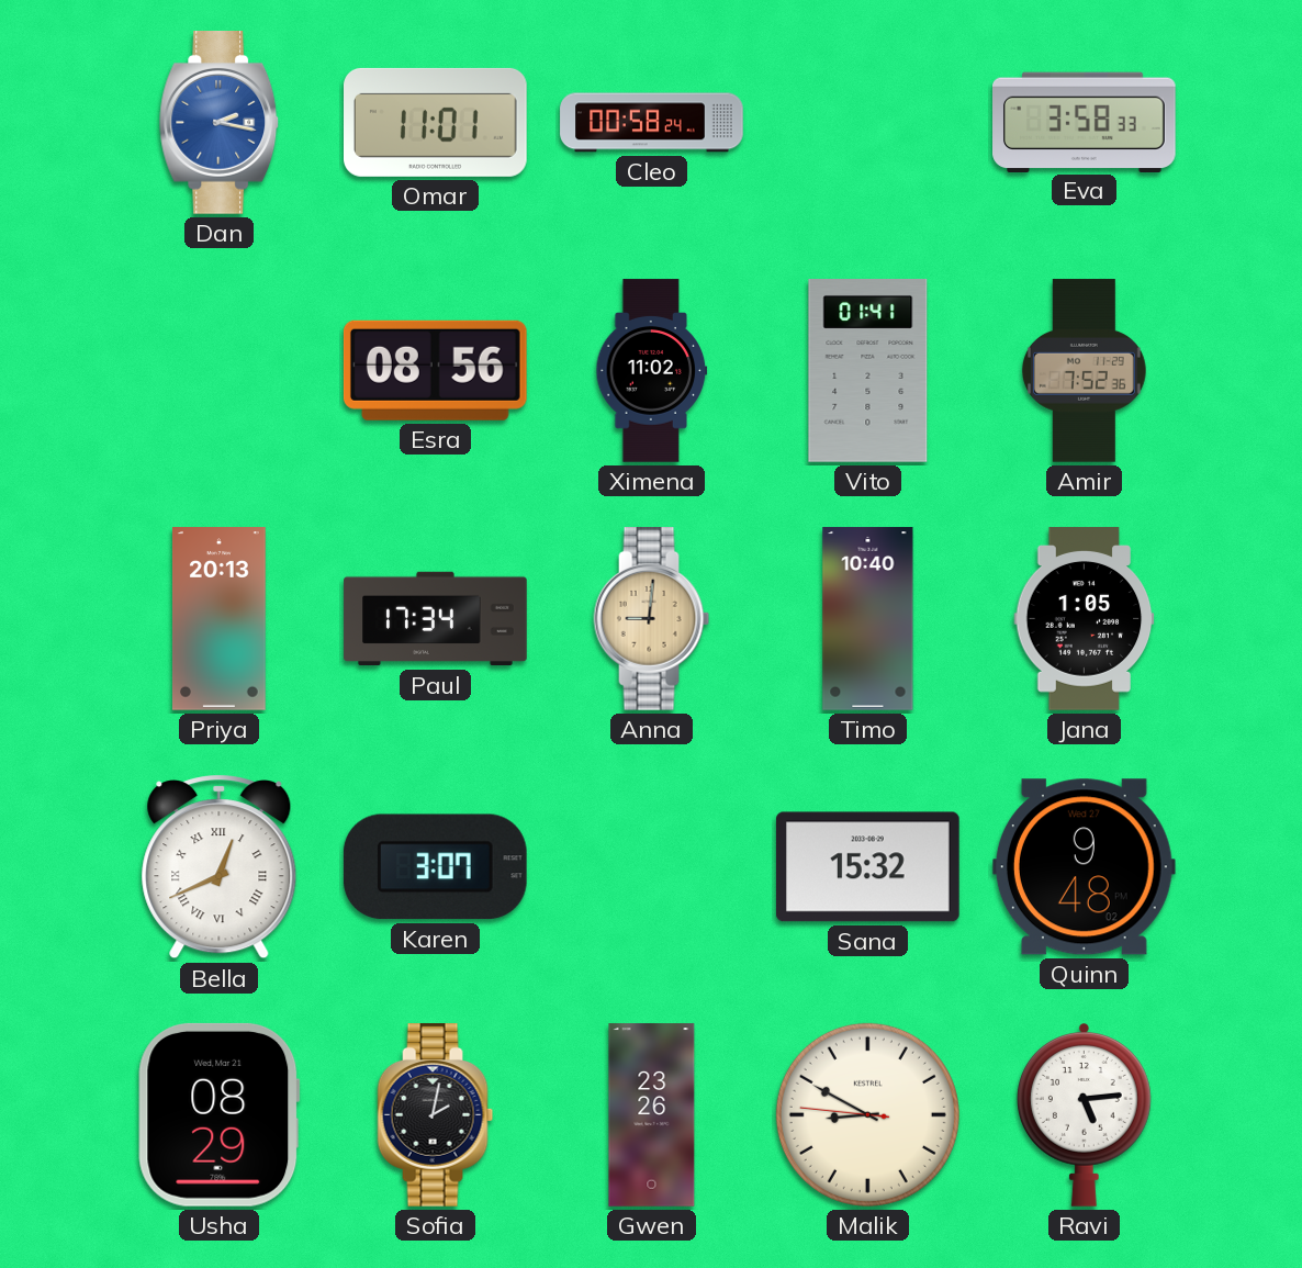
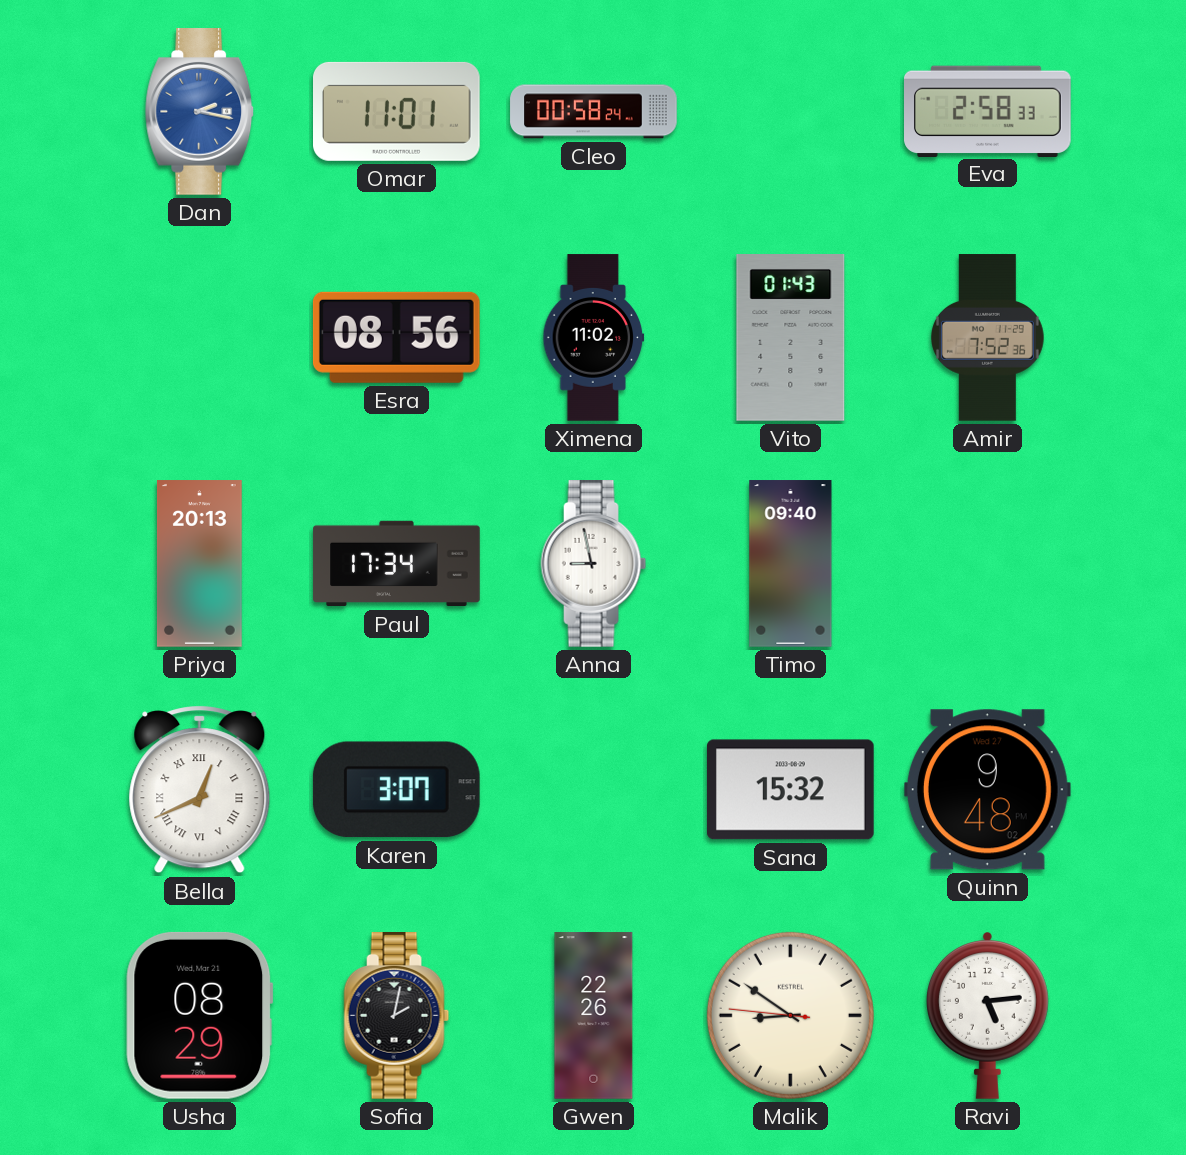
Eva: 3:58 -> 2:58 (988, 111)
Vito: 01:41 -> 01:43 (791, 338)
Anna: 9:01 -> 8:58 (594, 564)
Anna dial: champagne -> white (594, 564)
Timo: 10:40 -> 09:40 (791, 564)
Jana: 1:05 -> none (1085, 619)
Gwen: 23:26 -> 22:26 (594, 1016)
Malik: 8:49 -> 8:50 (790, 1015)
